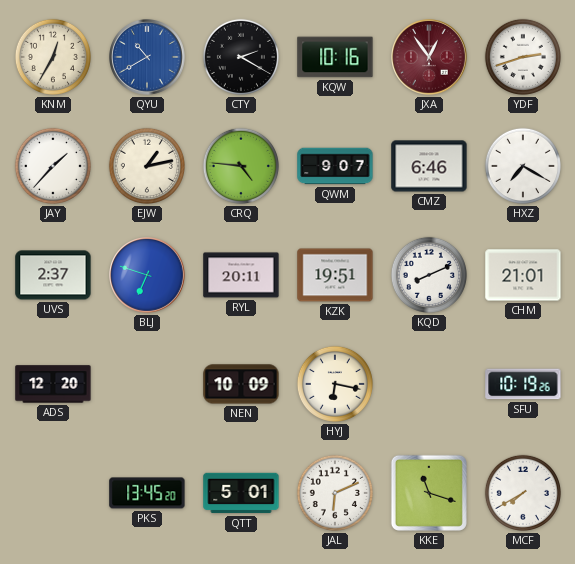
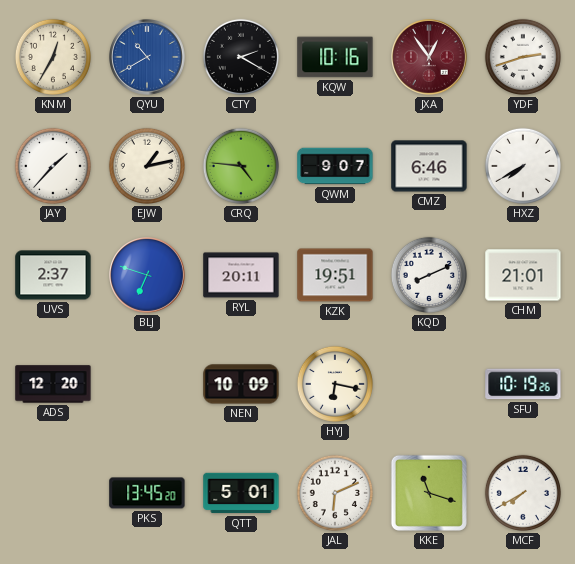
HXZ: 7:20 -> 7:40 (523, 166)
